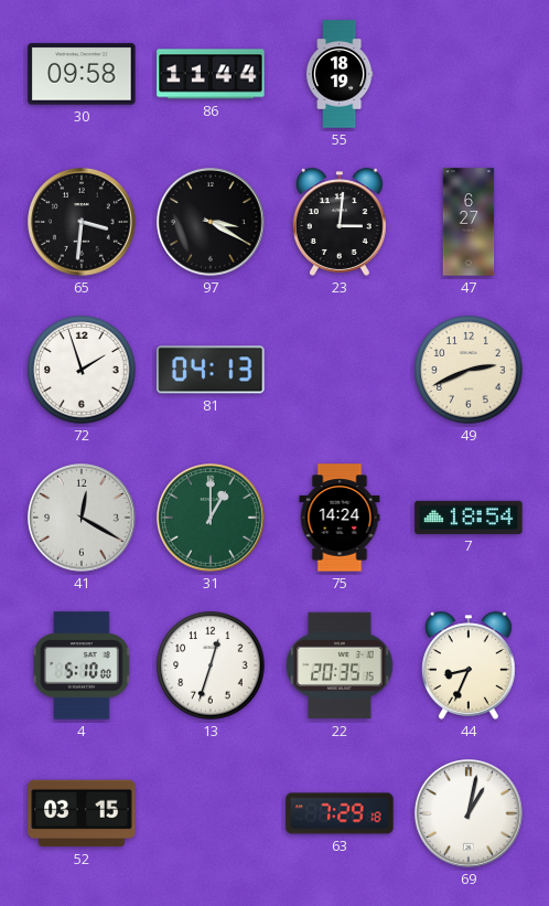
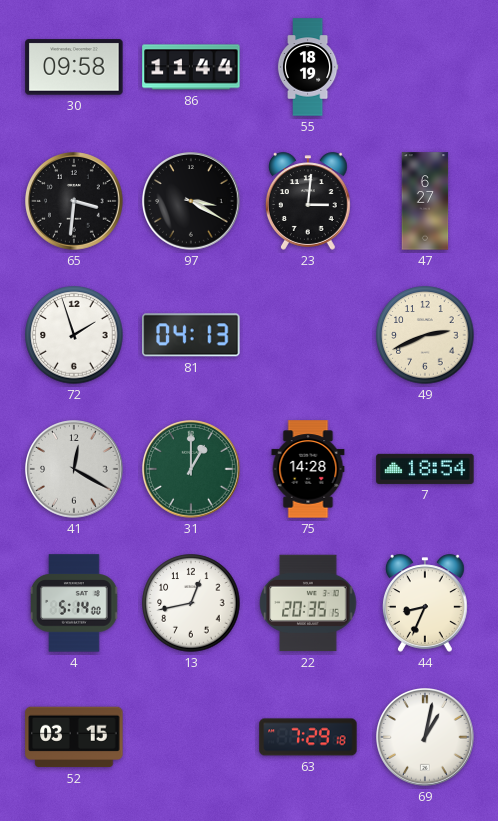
75: 14:24 -> 14:28 (308, 469)
4: 5:10 -> 5:14 (74, 603)
13: 12:33 -> 12:43 (191, 603)
